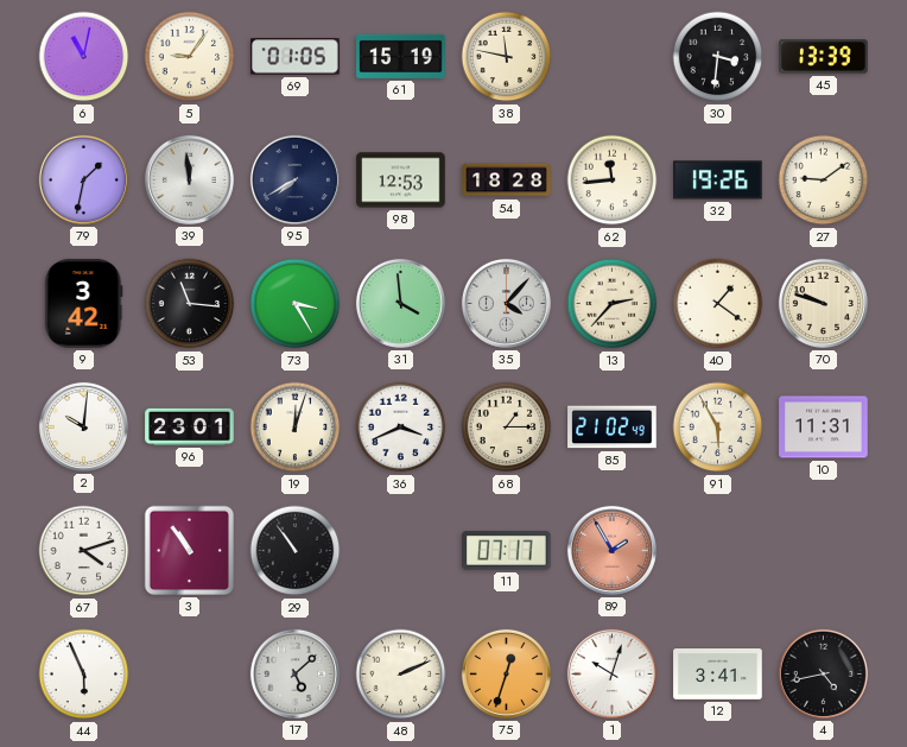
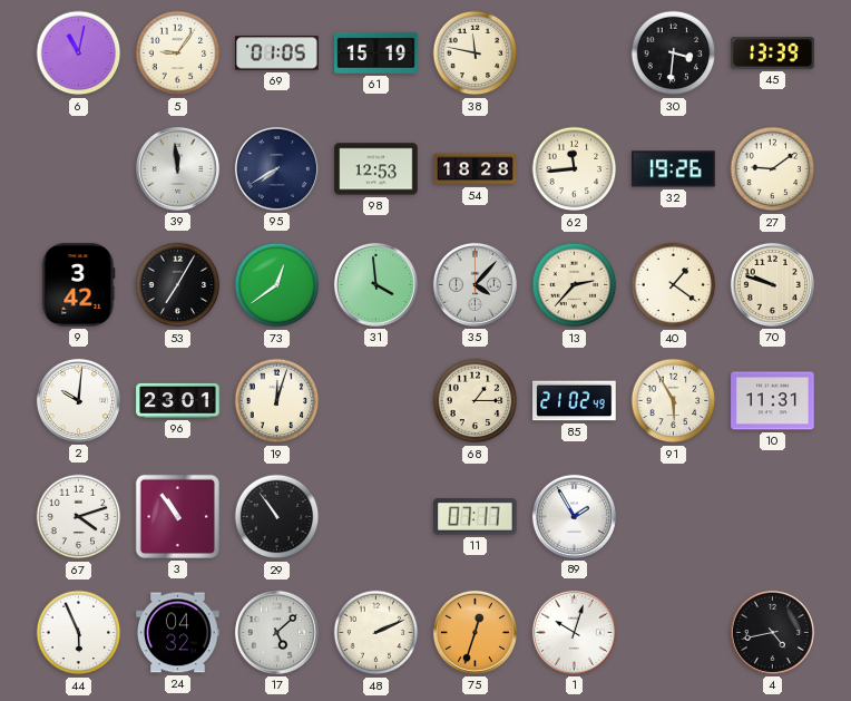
79: 1:32 -> none (83, 179)
53: 11:16 -> 7:05 (178, 285)
73: 3:25 -> 12:39 (277, 285)
36: 3:41 -> none (401, 428)
89 dial: salmon -> white (574, 516)
24: none -> 04:32 (178, 633)
12: 3:41 -> none (718, 675)
